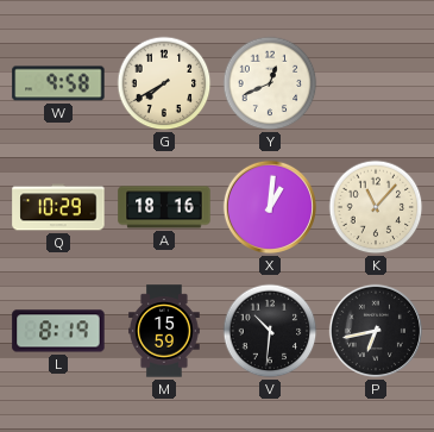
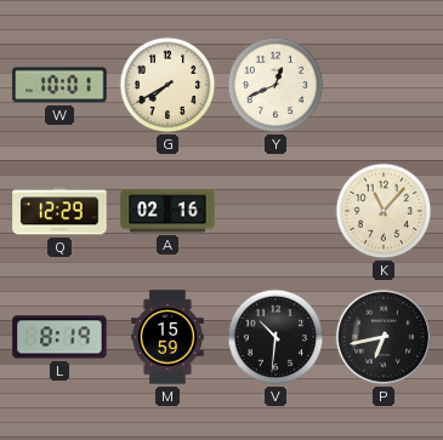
W: 9:58 -> 10:01 (59, 85)
Q: 10:29 -> 12:29 (59, 211)
A: 18:16 -> 02:16 (167, 211)
X: 1:01 -> none (270, 207)
